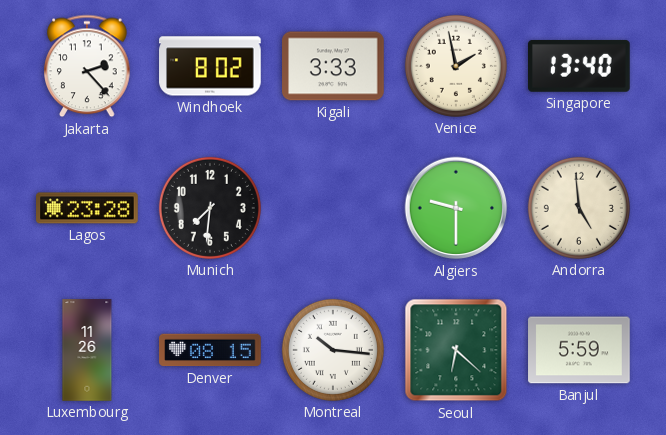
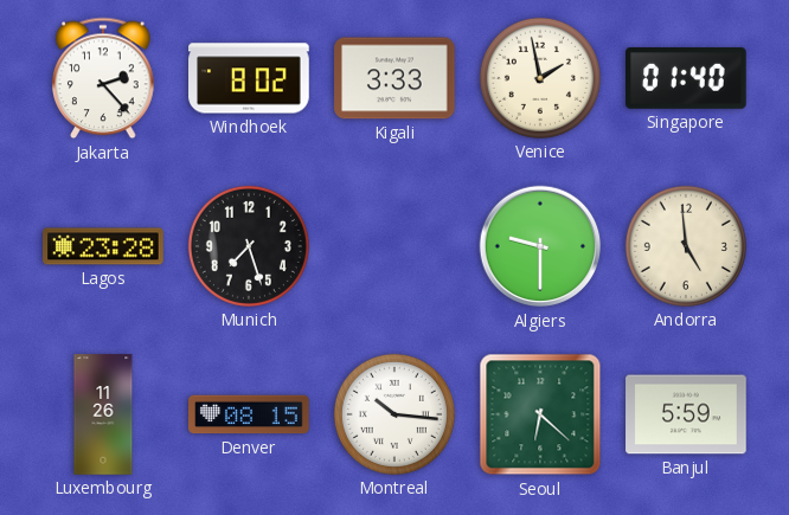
Singapore: 13:40 -> 01:40 (687, 78)
Munich: 7:31 -> 7:27 (249, 246)
